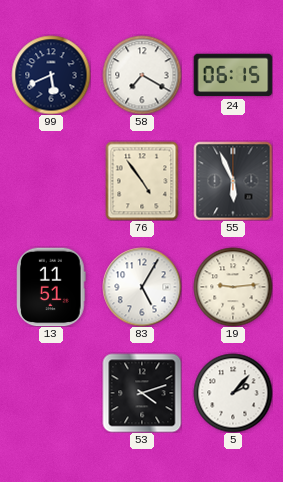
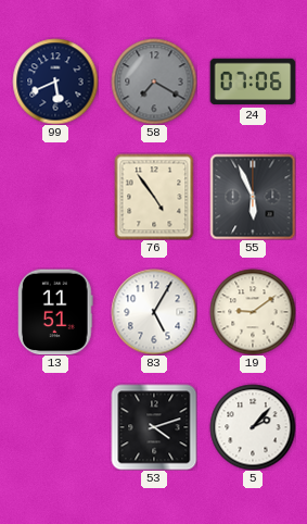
58 dial: white -> grey (154, 82)
24: 06:15 -> 07:06 (253, 82)
19: 9:14 -> 9:09 (253, 312)
